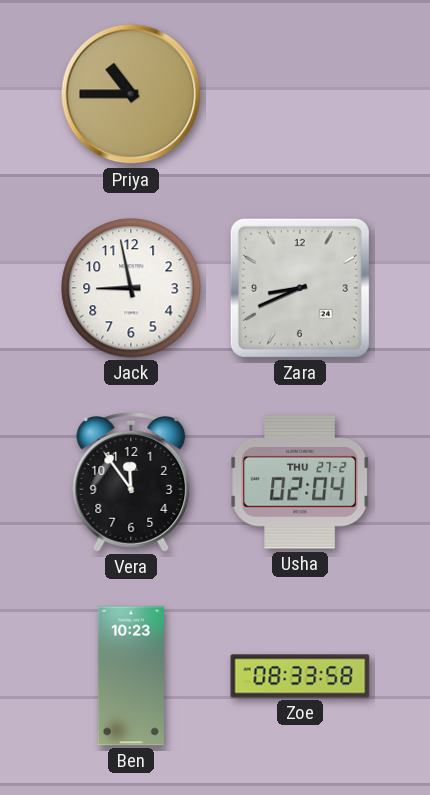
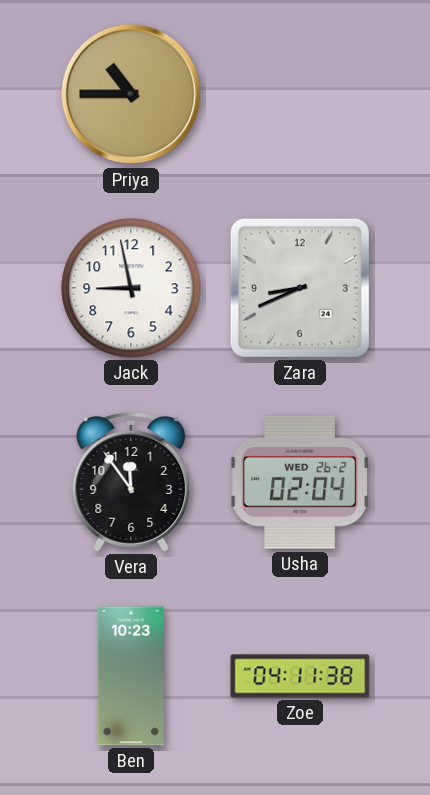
Usha date: THU 27-2 -> WED 26-2 (300, 482)
Zoe: 08:33 -> 04:11 (300, 676)
